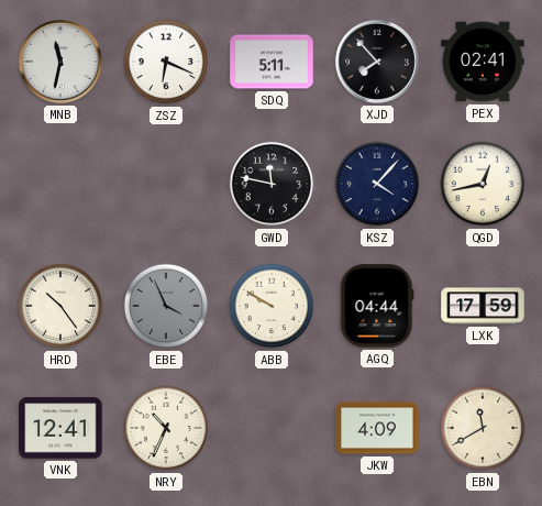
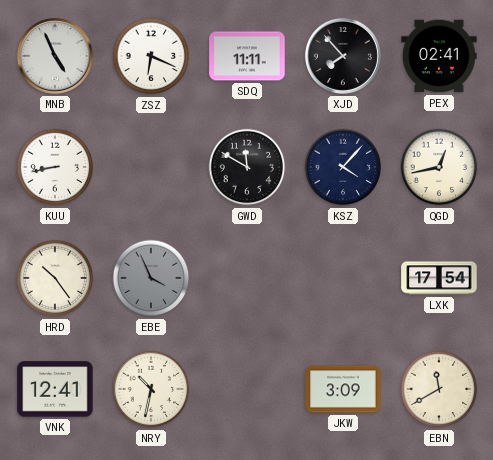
MNB: 11:32 -> 4:56 (55, 56)
SDQ: 5:11 -> 11:11 (247, 56)
KUU: none -> 8:43 (55, 167)
GWD: 11:47 -> 11:50 (247, 167)
ABB: 9:50 -> none (272, 306)
AGQ: 04:44 -> none (377, 306)
LXK: 17:59 -> 17:54 (439, 278)
NRY: 10:34 -> 10:32 (151, 389)
JKW: 4:09 -> 3:09 (343, 389)
